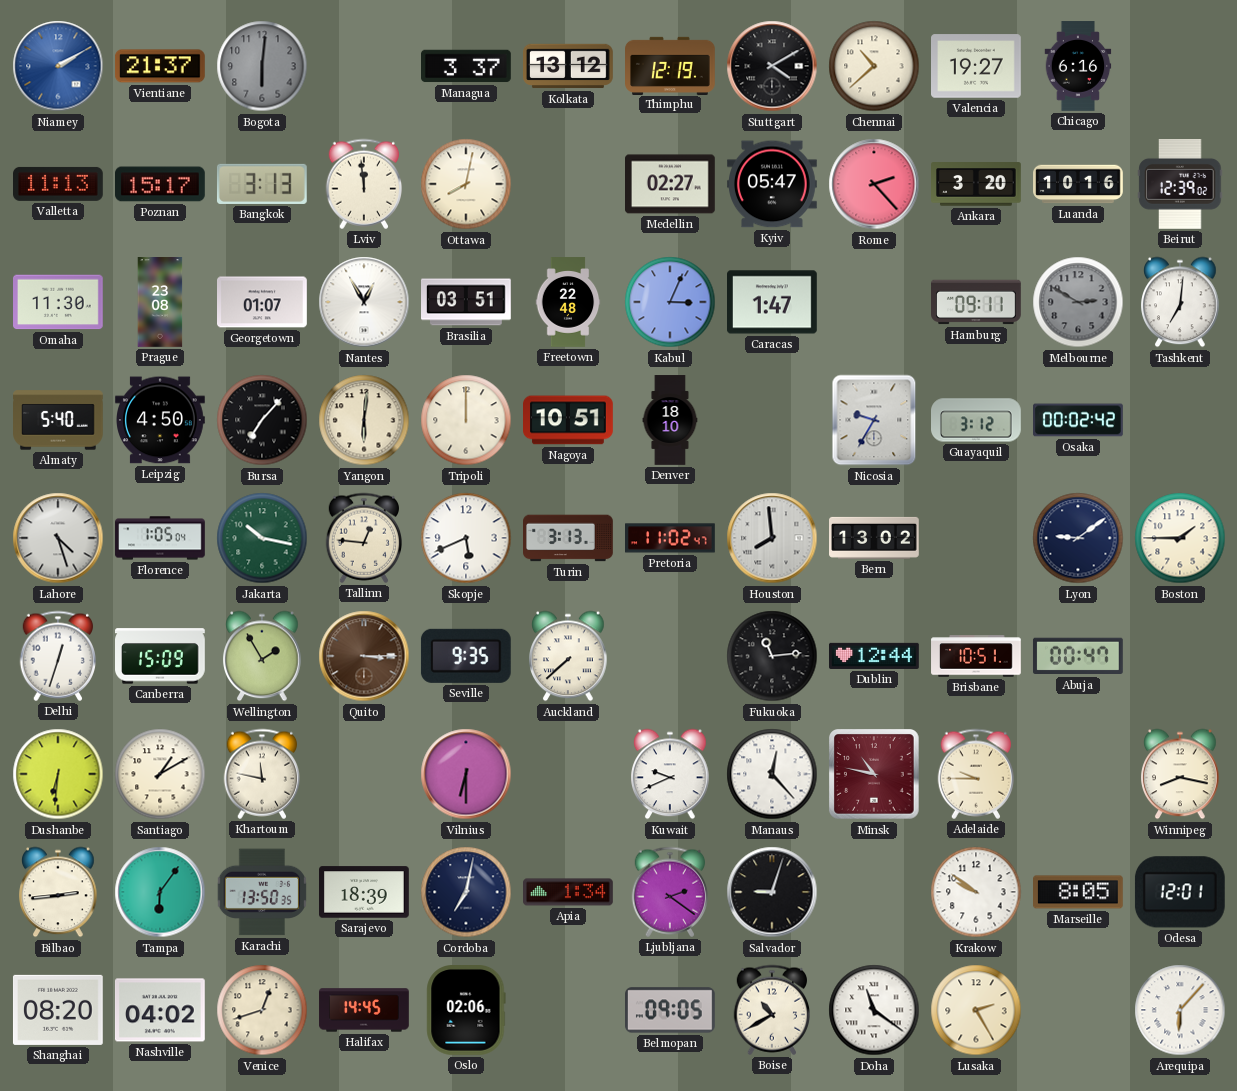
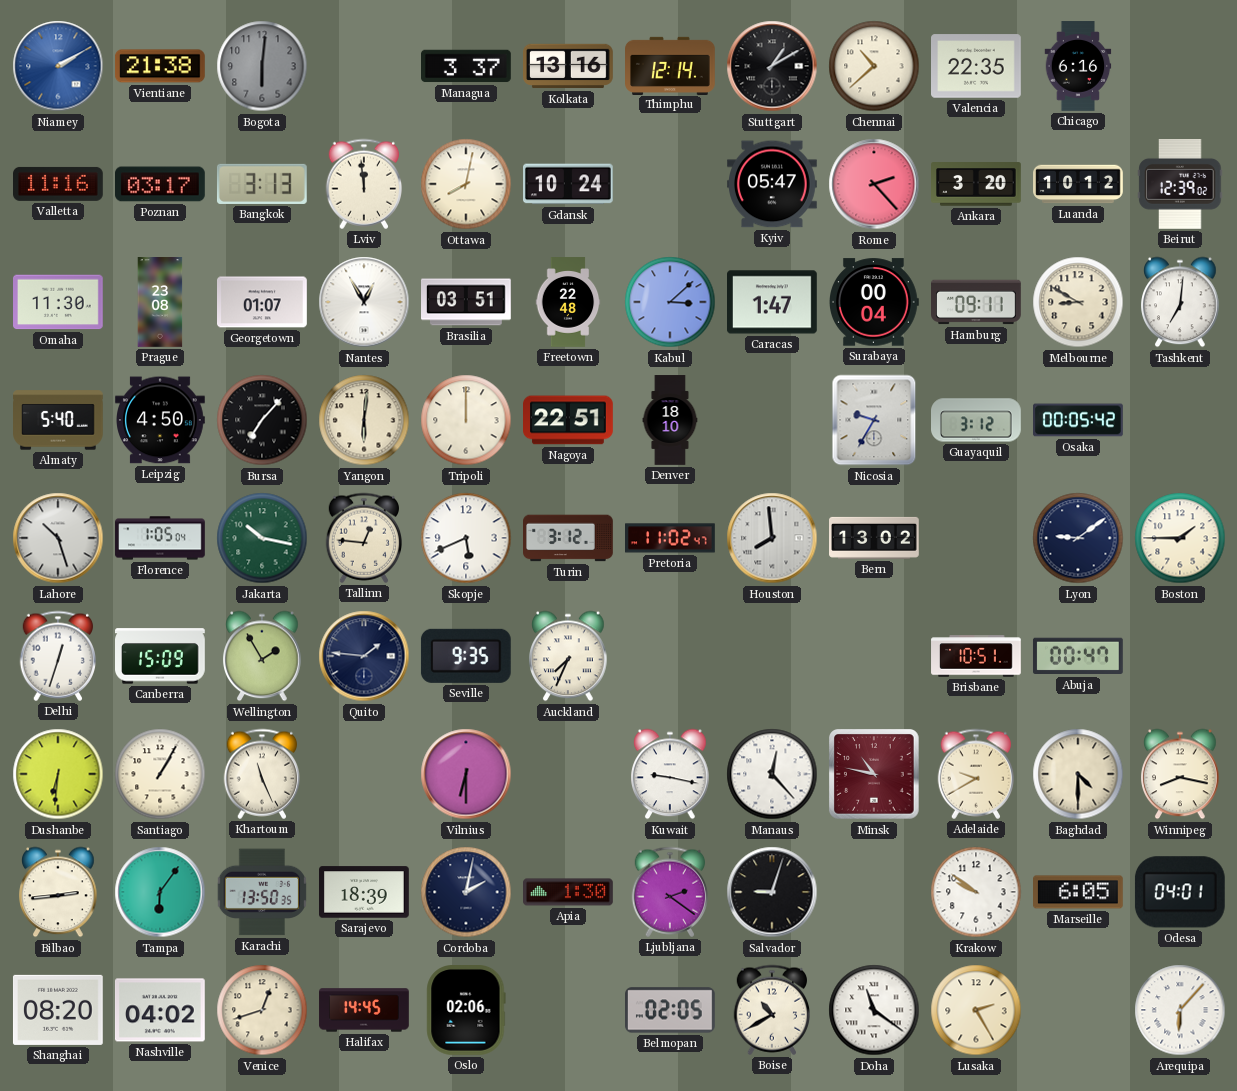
Vientiane: 21:37 -> 21:38 (160, 66)
Kolkata: 13:12 -> 13:16 (568, 66)
Thimphu: 12:19 -> 12:14 (670, 65)
Stuttgart: 4:10 -> 1:10 (772, 66)
Valencia: 19:27 -> 22:35 (977, 66)
Valletta: 11:13 -> 11:16 (59, 184)
Poznan: 15:17 -> 03:17 (161, 184)
Gdansk: none -> 10:24 (569, 184)
Medellin: 02:27 -> none (671, 184)
Luanda: 10:16 -> 10:12 (1078, 184)
Kabul: 3:04 -> 3:08 (670, 302)
Surabaya: none -> 00:04 (875, 302)
Melbourne: 2:50 -> 8:50 (1078, 302)
Melbourne dial: grey -> cream (1078, 302)
Nagoya: 10:51 -> 22:51 (569, 420)
Osaka: 00:02 -> 00:05 (1078, 420)
Lahore: 4:27 -> 10:27 (58, 538)
Turin: 3:13 -> 3:12 (569, 538)
Quito: 3:15 -> 1:46 (364, 656)
Quito dial: brown -> navy (364, 656)
Auckland: 7:38 -> 7:34 (568, 656)
Fukuoka: 11:14 -> none (772, 656)
Dublin: 12:44 -> none (875, 656)
Santiago: 1:10 -> 1:05 (160, 774)
Khartoum: 11:47 -> 11:26 (261, 774)
Kuwait: 9:41 -> 9:17 (670, 774)
Adelaide: 9:45 -> 9:40 (975, 774)
Baghdad: none -> 4:30 (1078, 774)
Cordoba: 7:02 -> 2:02 (466, 892)
Apia: 1:34 -> 1:30 (568, 892)
Marseille: 8:05 -> 6:05 (1079, 892)
Odesa: 12:01 -> 04:01 (1180, 892)
Belmopan: 09:05 -> 02:05 (671, 1010)
